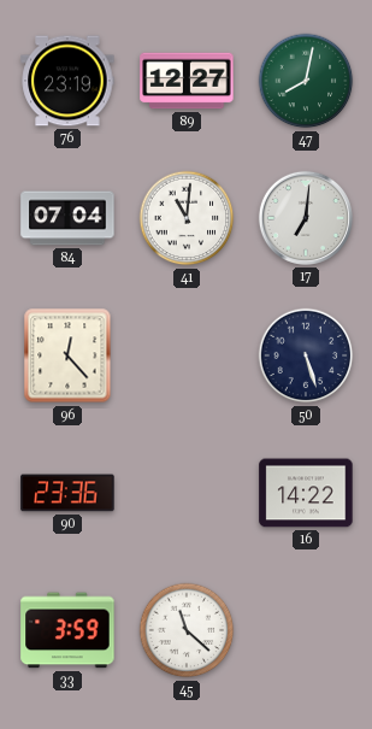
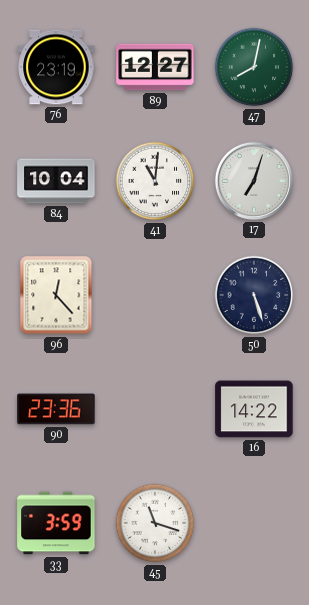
84: 07:04 -> 10:04 (56, 181)
17: 7:01 -> 7:03 (254, 181)
45: 11:22 -> 11:18 (155, 523)
